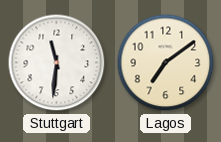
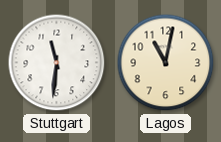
Lagos: 7:09 -> 11:02 (166, 63)
